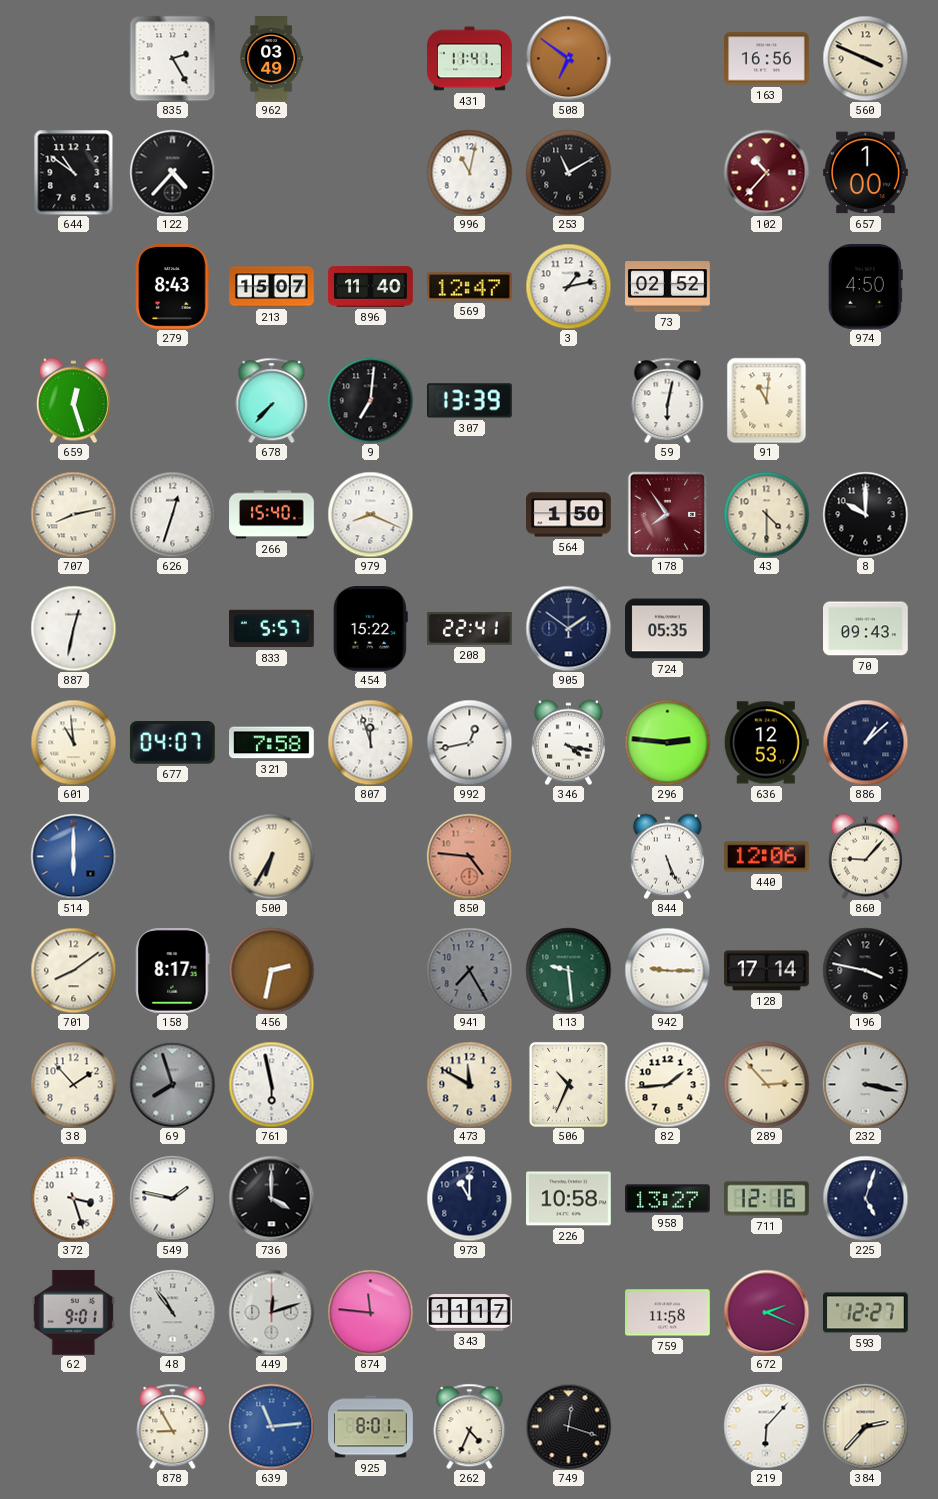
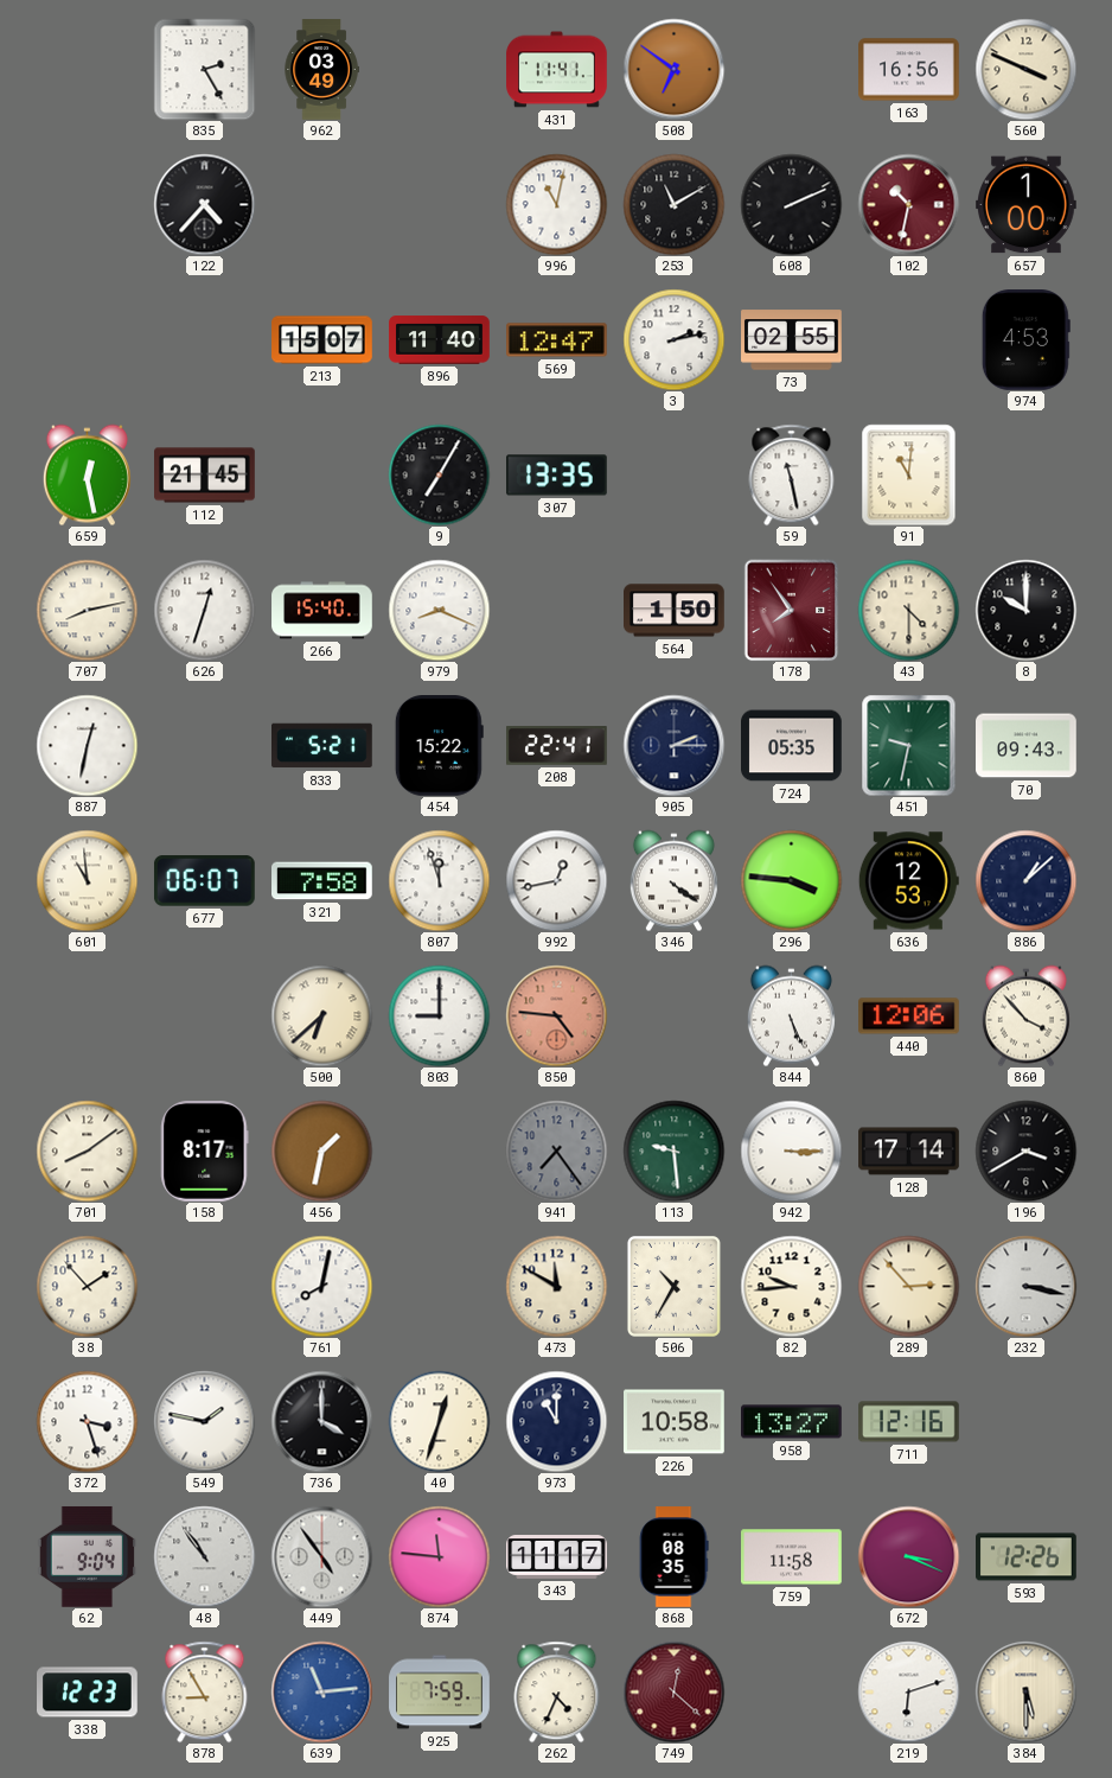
644: 10:51 -> none (74, 172)
608: none -> 2:11 (791, 204)
102: 10:37 -> 10:32 (908, 204)
279: 8:43 -> none (173, 287)
3: 1:13 -> 2:13 (673, 339)
73: 02:52 -> 02:55 (792, 340)
974: 4:50 -> 4:53 (1025, 340)
659: 12:27 -> 12:28 (87, 474)
112: none -> 21:45 (205, 476)
678: 7:37 -> none (272, 400)
9: 7:01 -> 7:05 (439, 474)
307: 13:39 -> 13:35 (557, 476)
59: 6:02 -> 11:28 (792, 474)
833: 5:57 -> 5:21 (322, 746)
905: 1:51 -> 2:15 (673, 745)
451: none -> 9:32 (909, 745)
677: 04:07 -> 06:07 (204, 881)
346: 4:17 -> 4:21 (673, 880)
296: 2:46 -> 3:46 (791, 880)
514: 6:00 -> none (73, 856)
500: 6:35 -> 6:38 (321, 1015)
803: none -> 9:00 (439, 1015)
860: 9:07 -> 3:53 (1025, 1015)
456: 2:32 -> 1:32 (321, 1151)
941: 7:25 -> 7:24 (556, 1151)
942: 9:15 -> 3:15 (791, 1151)
196: 3:47 -> 3:40 (1025, 1151)
69: 7:57 -> none (172, 1084)
761: 5:58 -> 8:02 (321, 1286)
506: 10:34 -> 10:35 (673, 1286)
82: 1:44 -> 9:44 (791, 1286)
40: none -> 12:33 (439, 1421)
225: 5:03 -> none (865, 1198)
62: 9:01 -> 9:04 (87, 1557)
449: 12:12 -> 4:54 (321, 1556)
868: none -> 08:35 (673, 1557)
672: 2:19 -> 3:19 (908, 1556)
593: 12:27 -> 12:26 (1027, 1557)
338: none -> 12:23 (88, 1693)
925: 8:01 -> 7:59 (440, 1693)
749: 12:18 -> 12:22 (673, 1691)
749 dial: black -> burgundy (673, 1691)
219: 6:07 -> 6:12 (908, 1691)
384: 2:37 -> 5:30 (1025, 1691)
